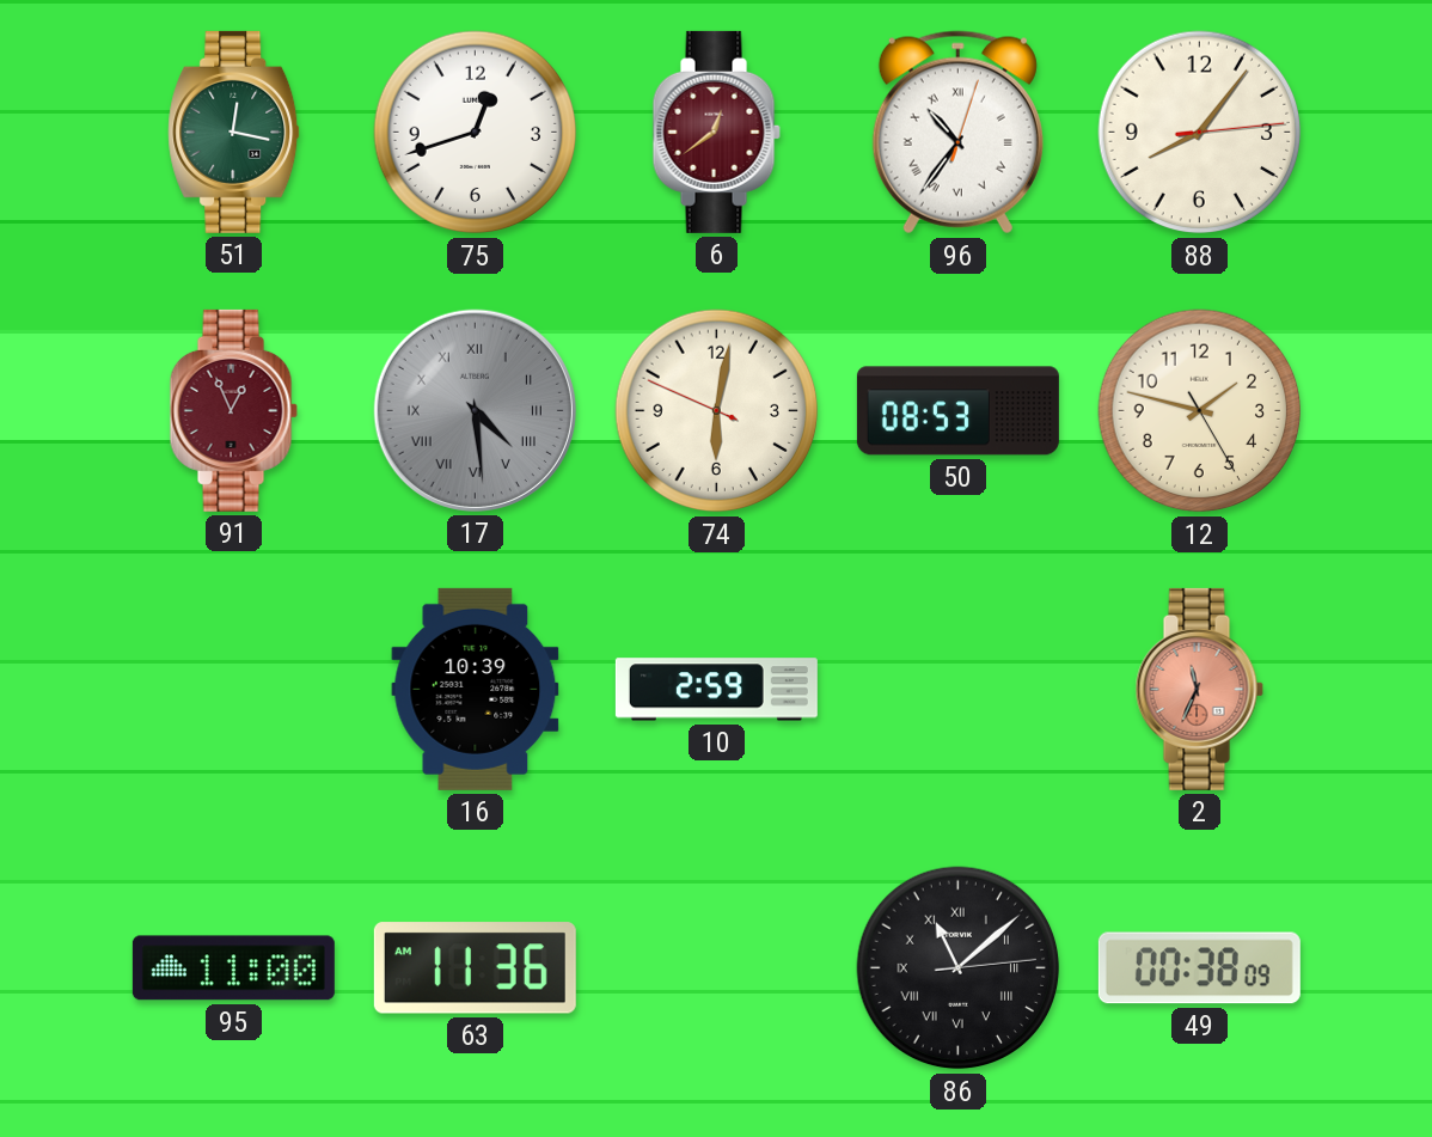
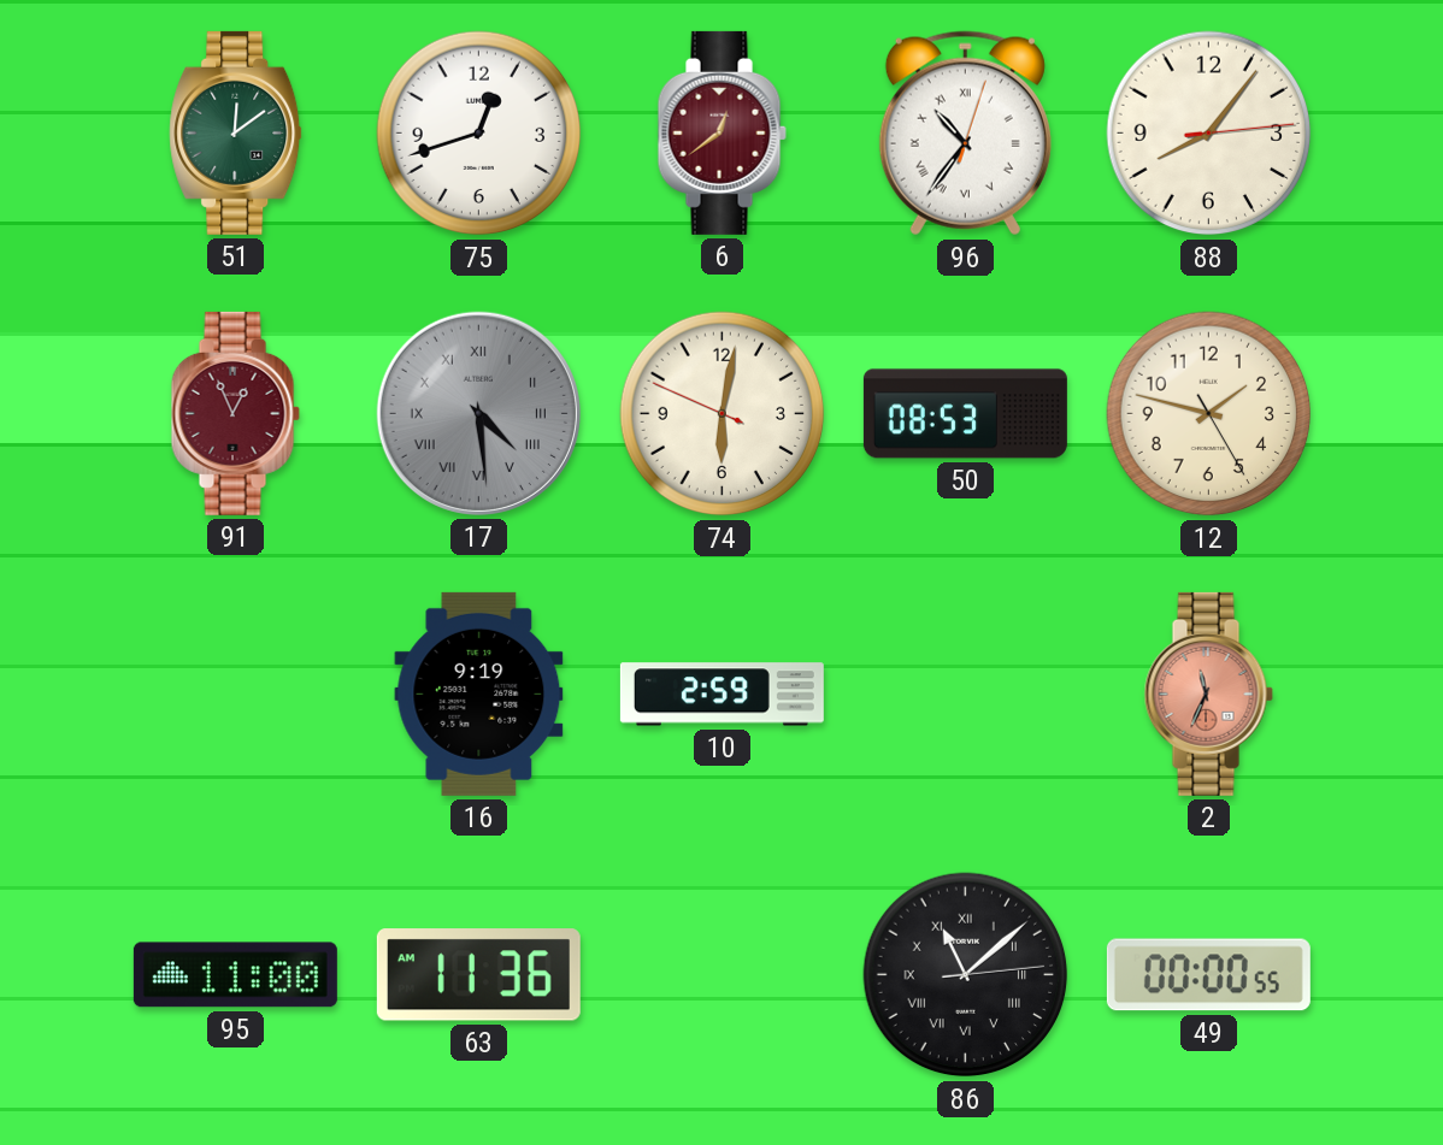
51: 12:17 -> 12:09 (236, 132)
16: 10:39 -> 9:19 (479, 694)
49: 00:38 -> 00:00 (1208, 975)
